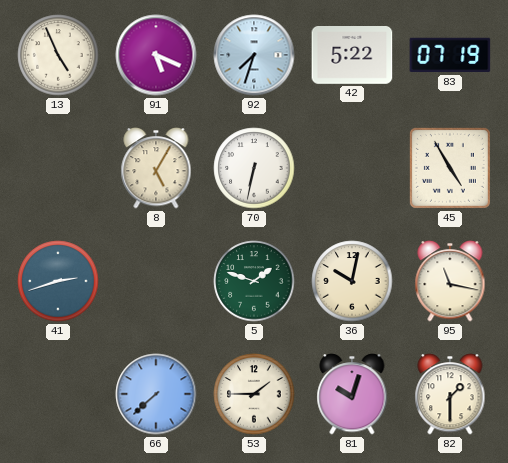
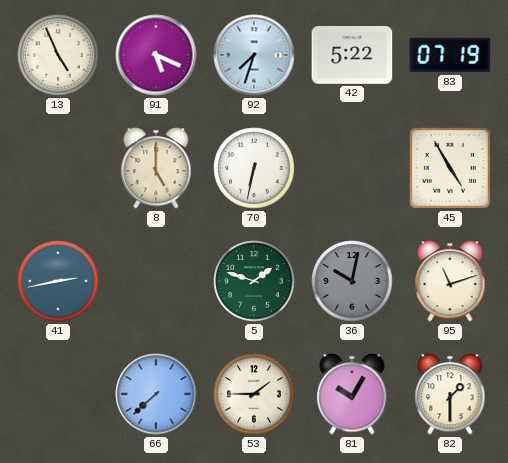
8: 5:05 -> 5:00 (156, 168)
41: 2:42 -> 2:43 (58, 281)
36 dial: cream -> grey (352, 281)
95: 11:17 -> 11:12 (450, 281)
81: 10:03 -> 10:05 (352, 394)
